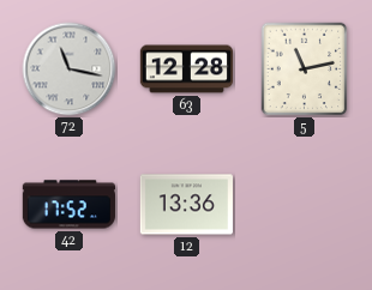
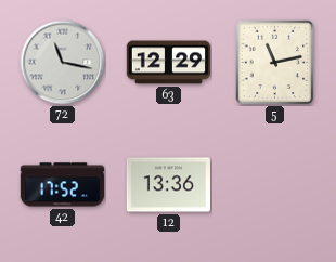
63: 12:28 -> 12:29 (168, 63)
